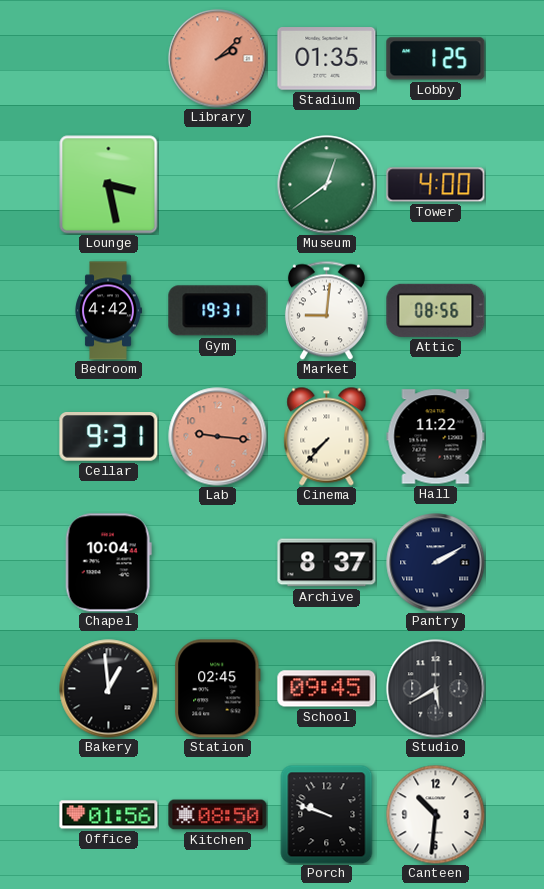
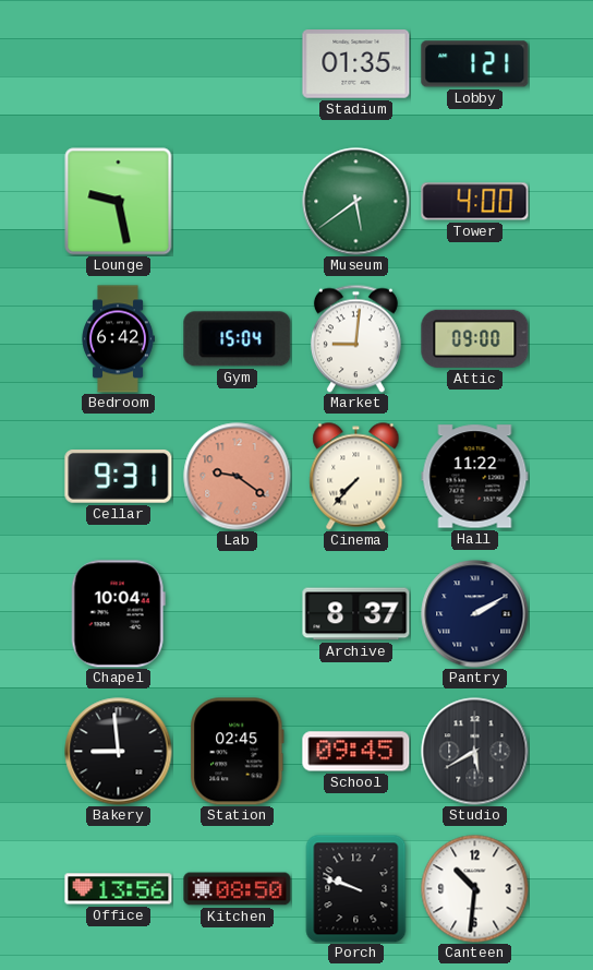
Library: 2:08 -> none (218, 59)
Lobby: 1:25 -> 1:21 (475, 64)
Lounge: 3:28 -> 9:28 (119, 202)
Museum: 12:39 -> 5:39 (356, 202)
Bedroom: 4:42 -> 6:42 (118, 339)
Gym: 19:31 -> 15:04 (238, 339)
Attic: 08:56 -> 09:00 (475, 338)
Lab: 9:16 -> 9:21 (238, 477)
Bakery: 12:59 -> 8:59 (119, 752)
Office: 01:56 -> 13:56 (119, 889)
